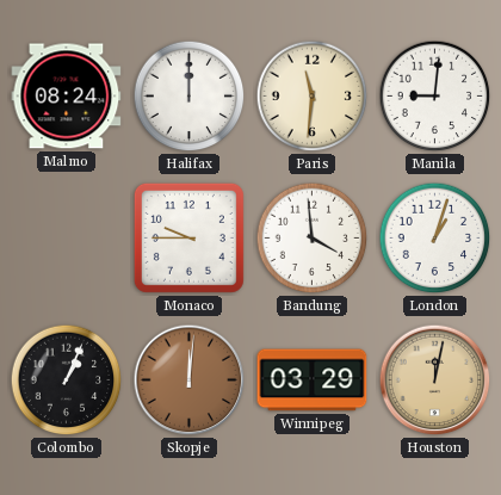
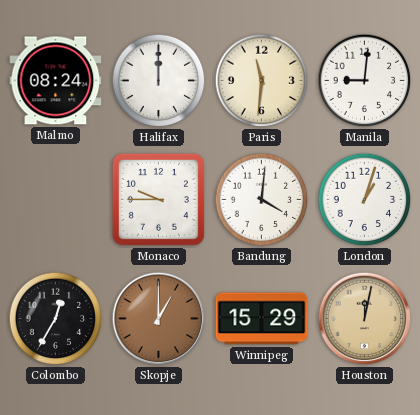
Bandung: 3:59 -> 4:01 (262, 200)
Colombo: 1:04 -> 12:35 (56, 319)
Skopje: 12:01 -> 1:00 (159, 319)
Winnipeg: 03:29 -> 15:29 (262, 319)
